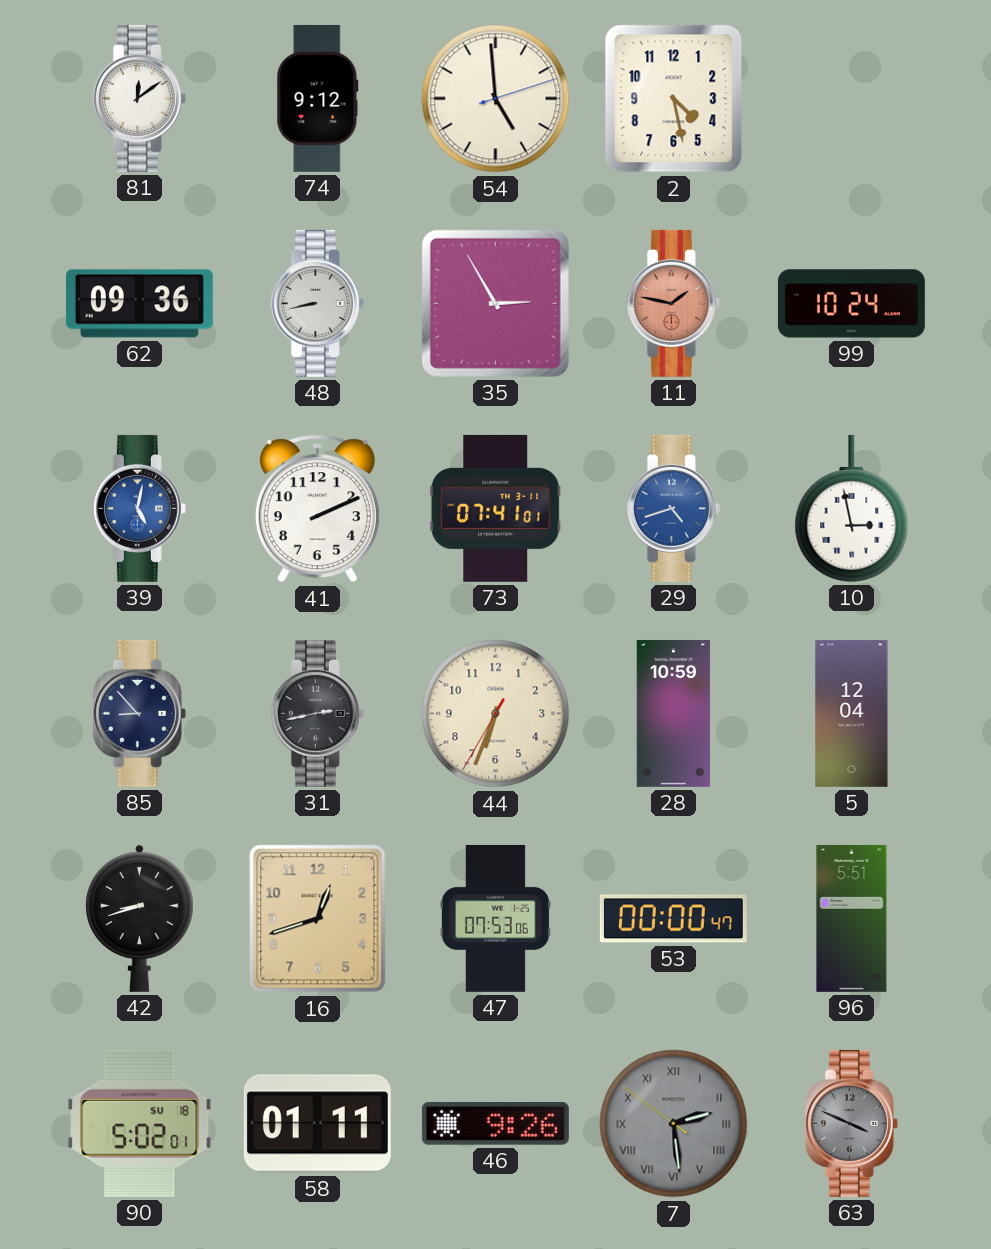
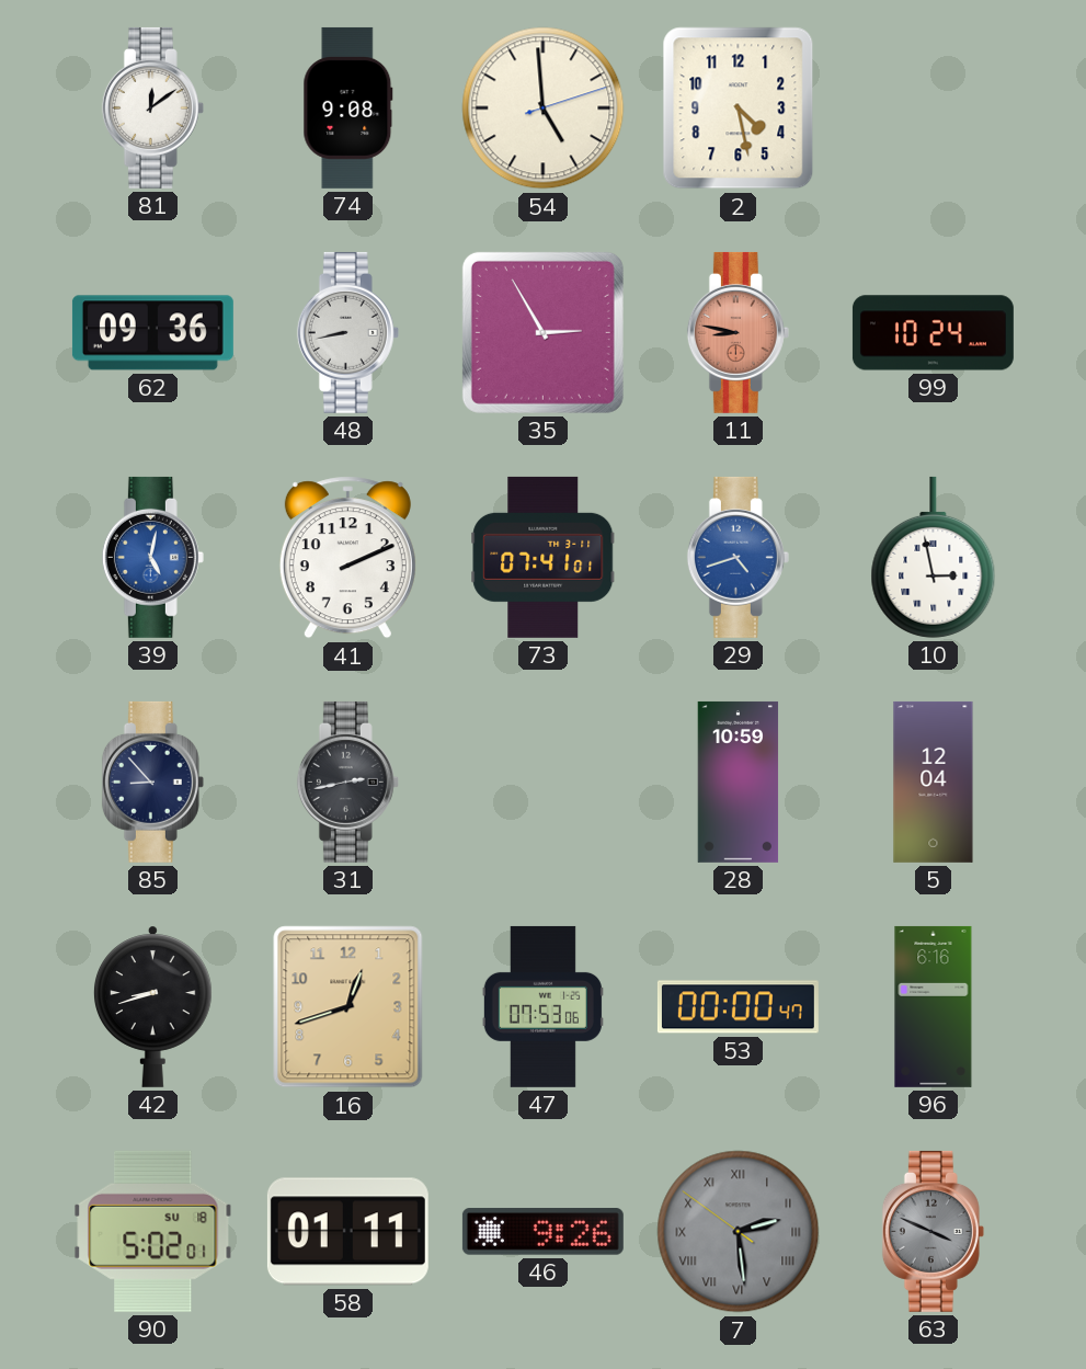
74: 9:12 -> 9:08 (348, 107)
11: 1:47 -> 8:47 (738, 332)
44: 6:33 -> none (496, 714)
96: 5:51 -> 6:16 (934, 1006)
